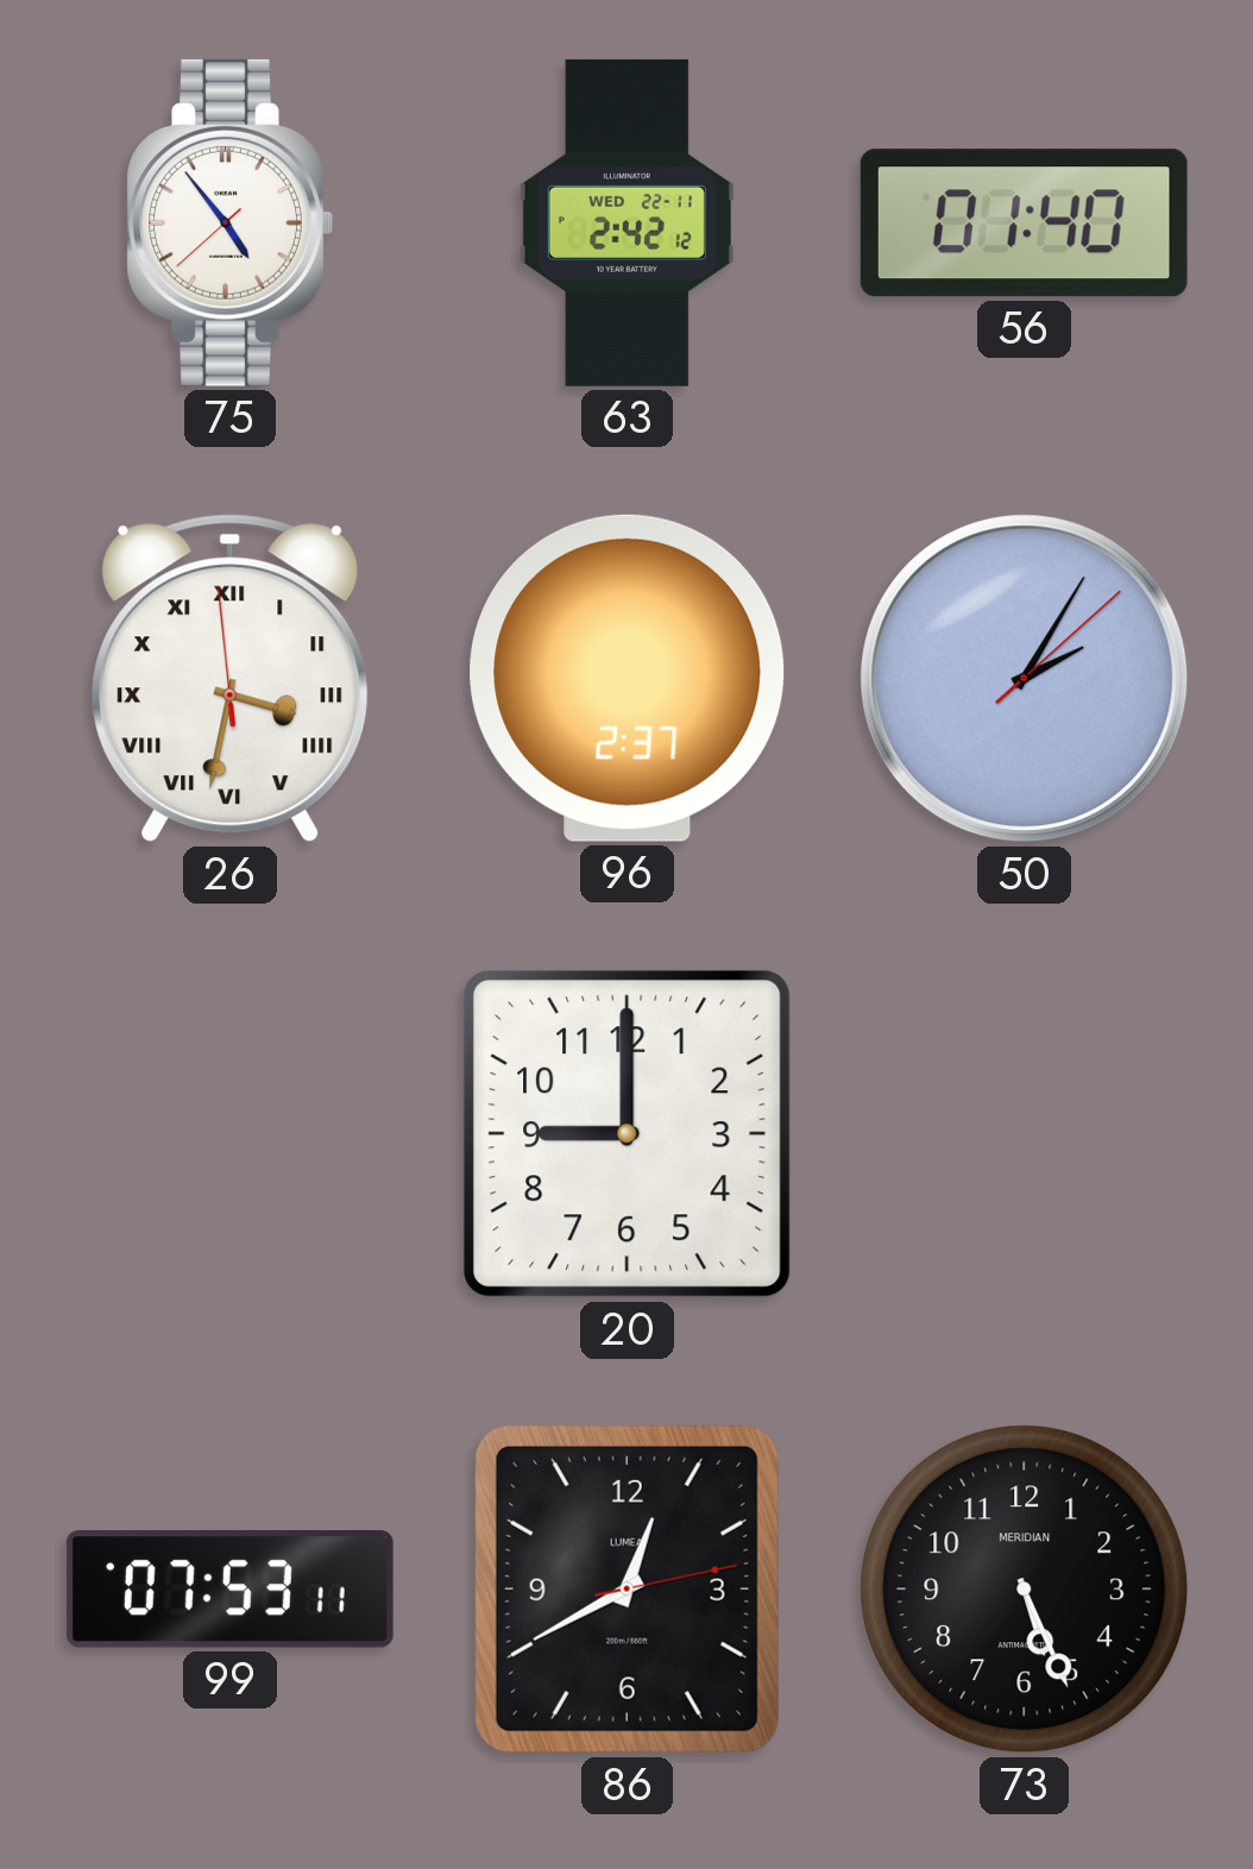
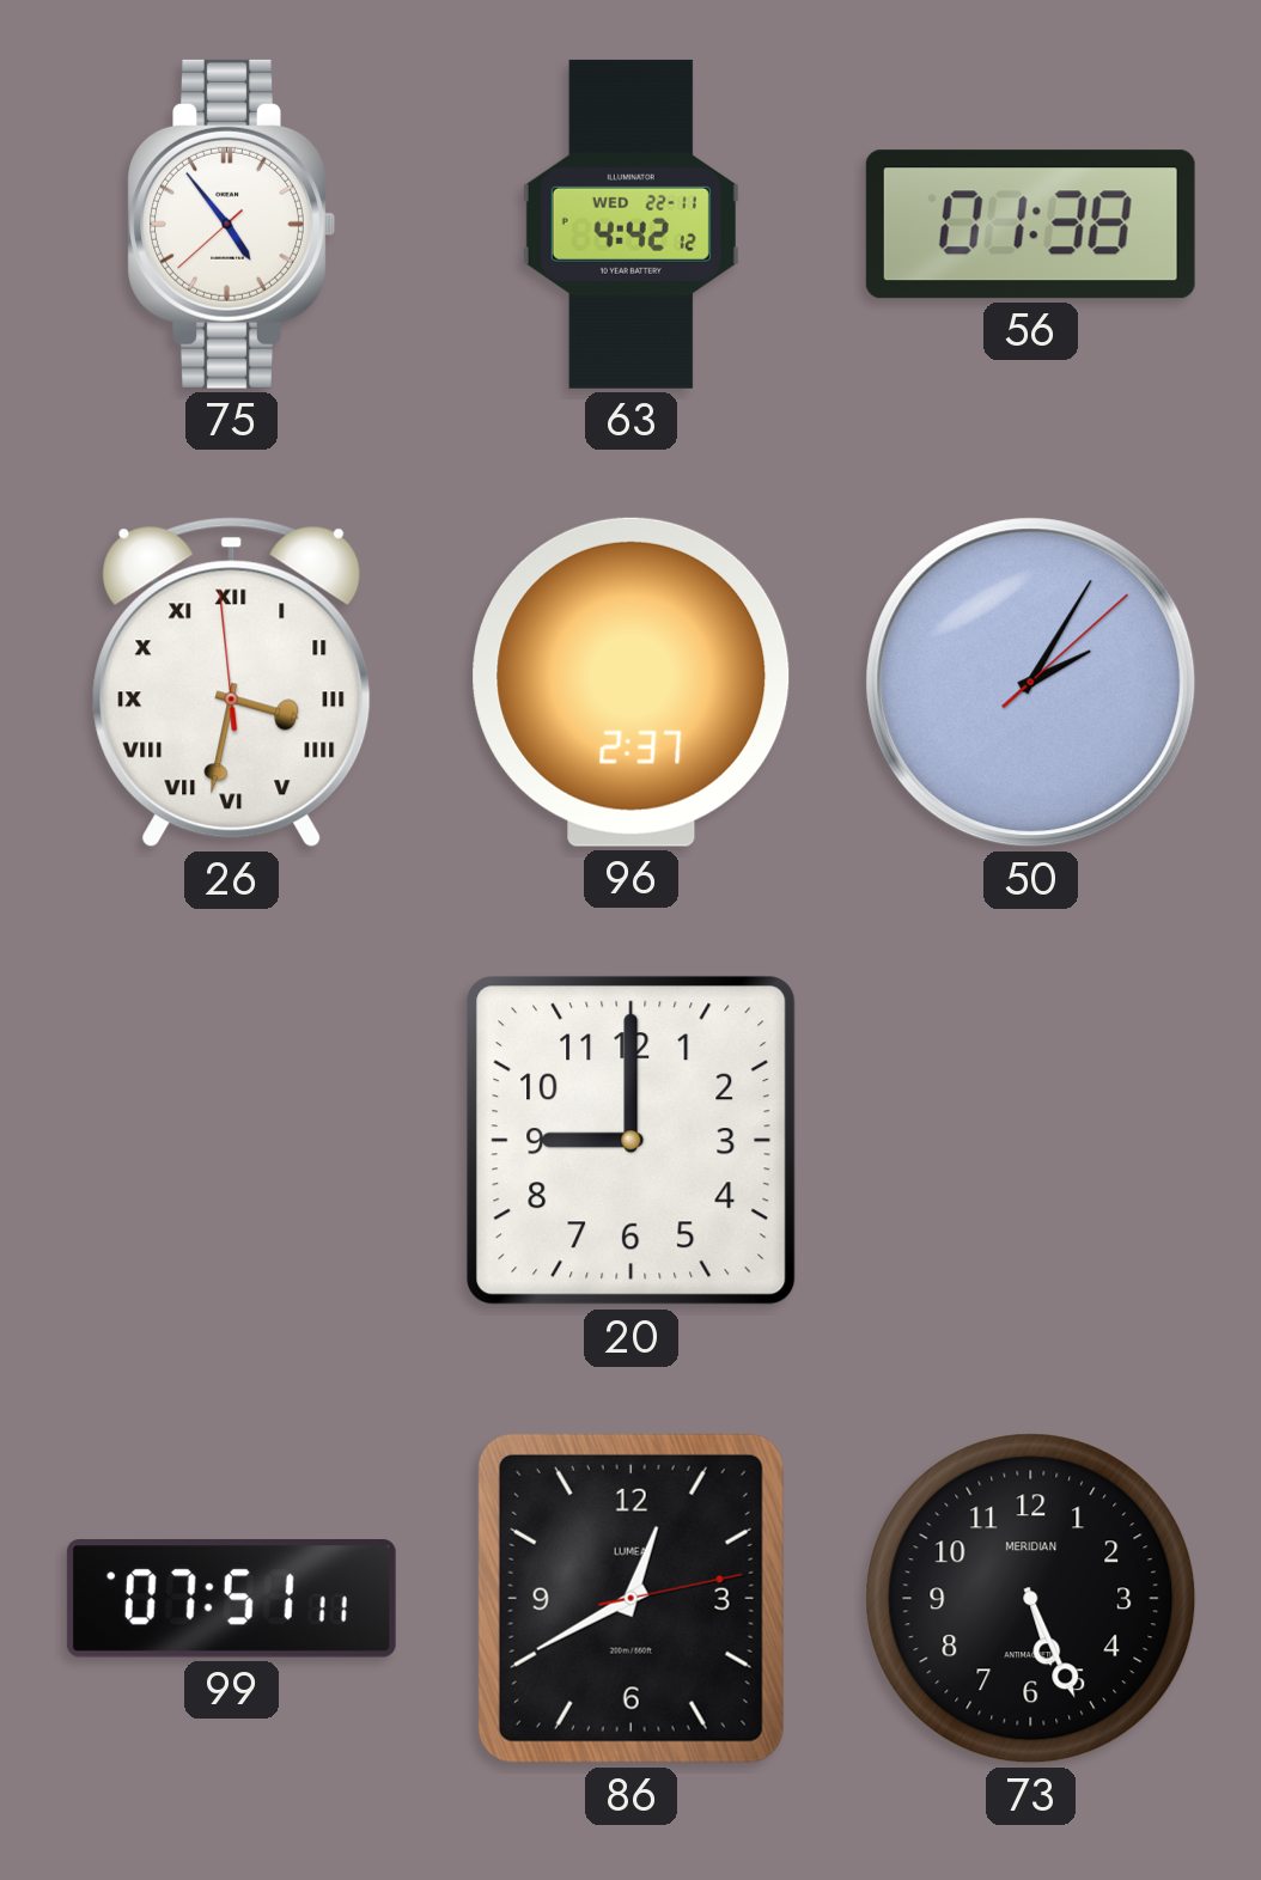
63: 2:42 -> 4:42 (630, 224)
56: 01:40 -> 01:38 (1030, 225)
99: 07:53 -> 07:51 (231, 1599)
